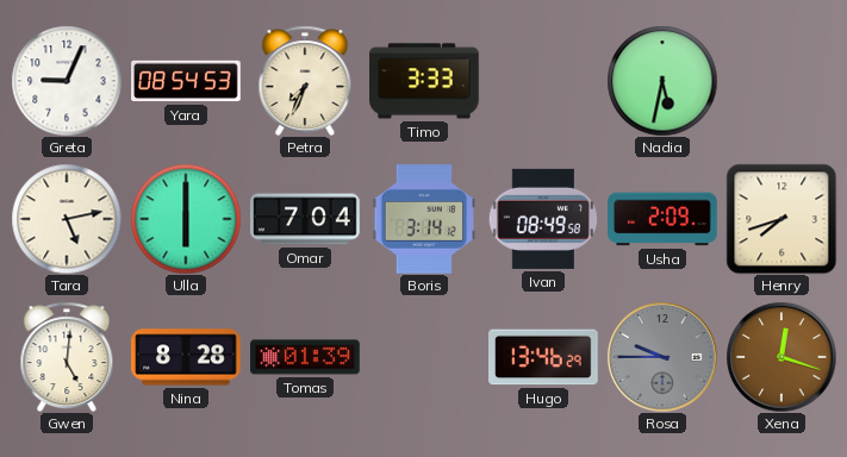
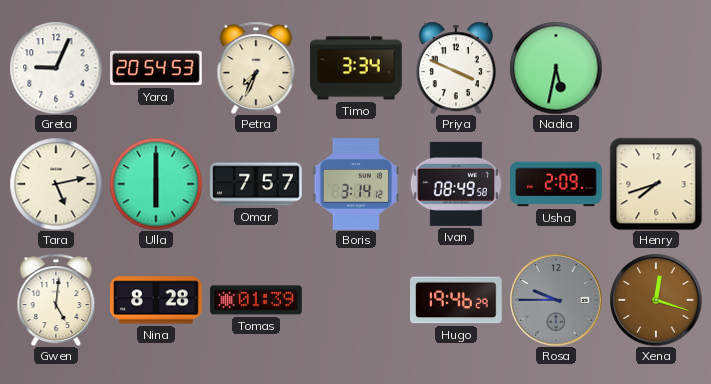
Yara: 08:54 -> 20:54 (156, 68)
Timo: 3:33 -> 3:34 (356, 68)
Priya: none -> 3:49 (456, 68)
Omar: 7:04 -> 7:57 (256, 184)
Hugo: 13:46 -> 19:46 (457, 300)
